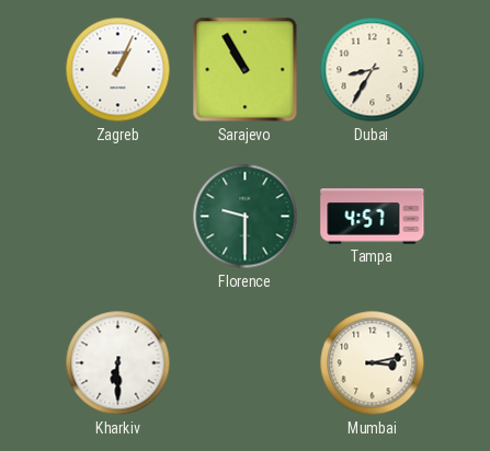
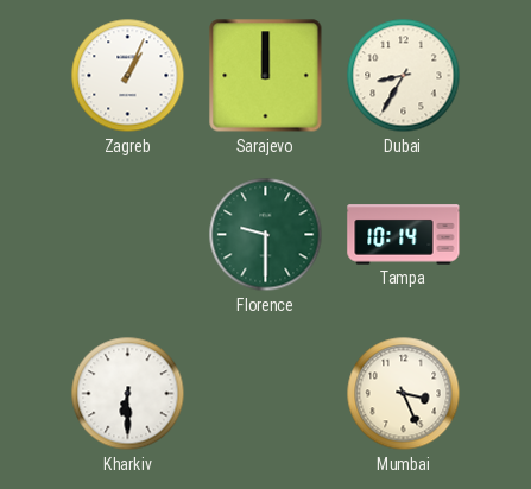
Sarajevo: 10:55 -> 12:00 (266, 76)
Tampa: 4:57 -> 10:14 (404, 235)
Mumbai: 3:13 -> 3:26 (404, 394)
